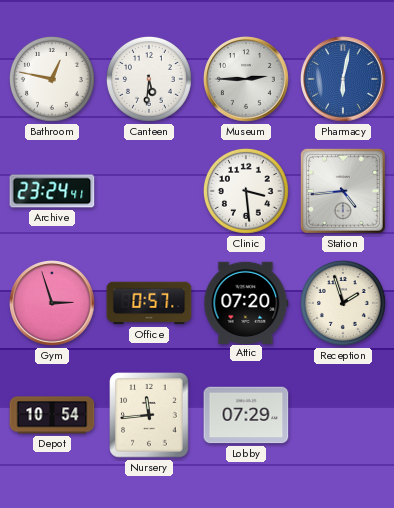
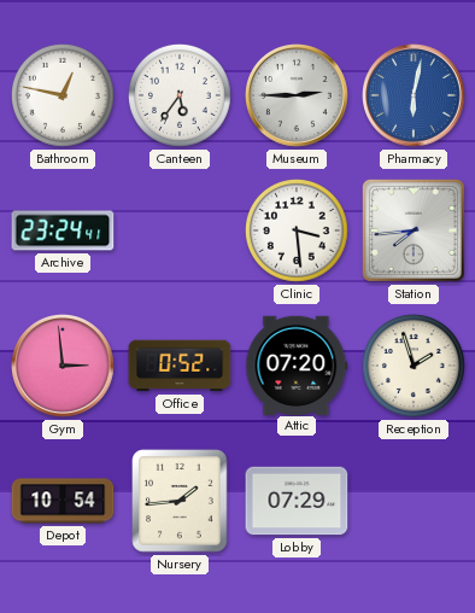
Canteen: 5:31 -> 5:36 (180, 95)
Station: 4:44 -> 7:44 (414, 230)
Gym: 2:57 -> 2:59 (64, 367)
Office: 0:57 -> 0:52 (180, 366)
Nursery: 11:44 -> 1:44 (180, 501)
